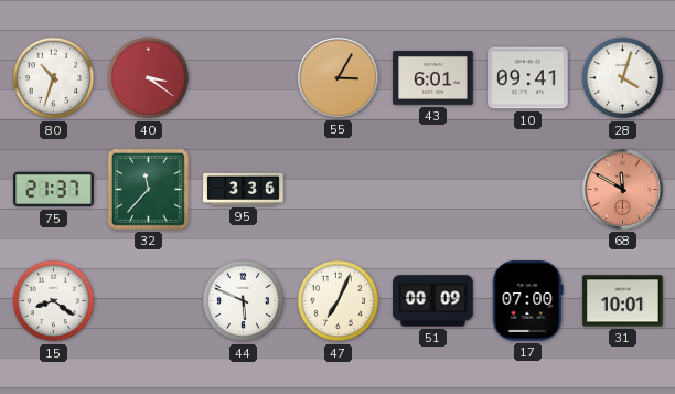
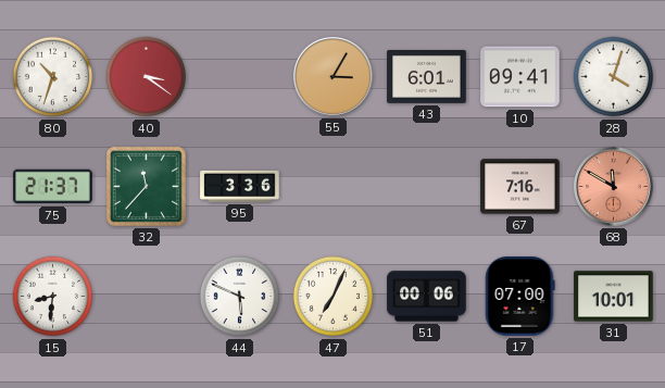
67: none -> 7:16 (520, 187)
15: 8:21 -> 8:31 (53, 297)
51: 00:09 -> 00:06 (427, 297)
